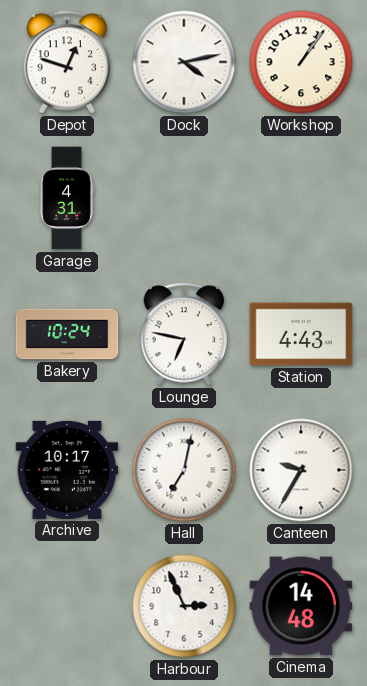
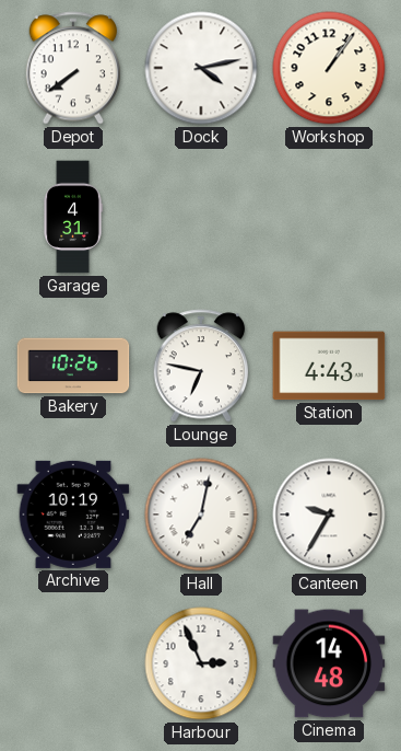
Depot: 12:48 -> 7:39 (73, 68)
Bakery: 10:24 -> 10:26 (73, 366)
Archive: 10:17 -> 10:19 (73, 515)
